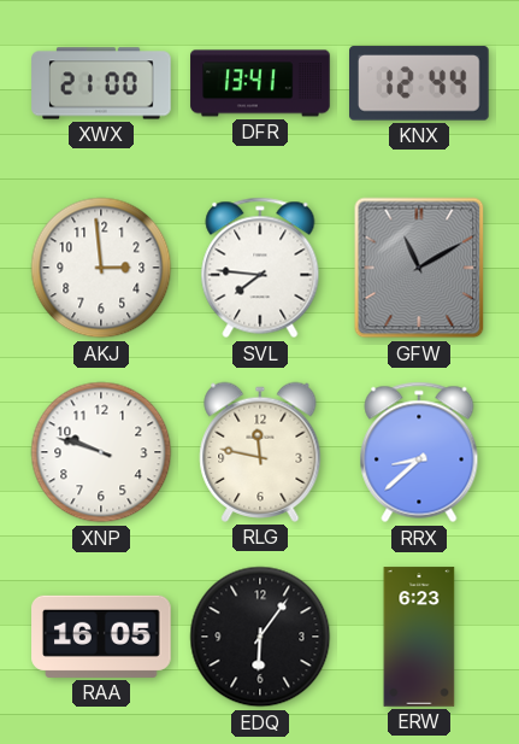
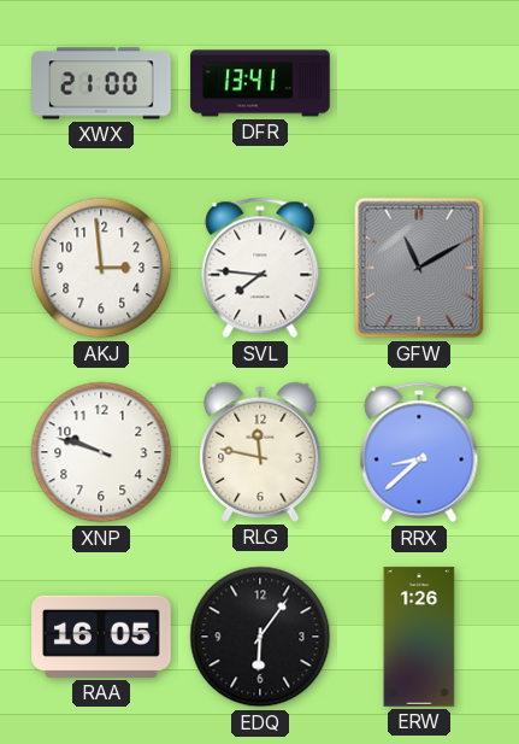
KNX: 12:44 -> none (420, 83)
ERW: 6:23 -> 1:26 (419, 637)
